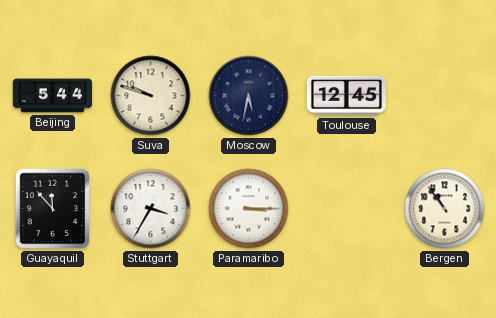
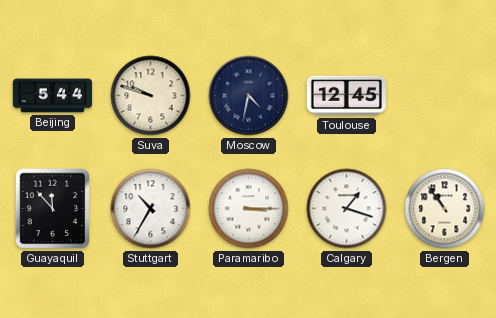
Moscow: 5:32 -> 4:32 (249, 96)
Stuttgart: 3:35 -> 10:35 (151, 209)
Calgary: none -> 1:18 (347, 209)
